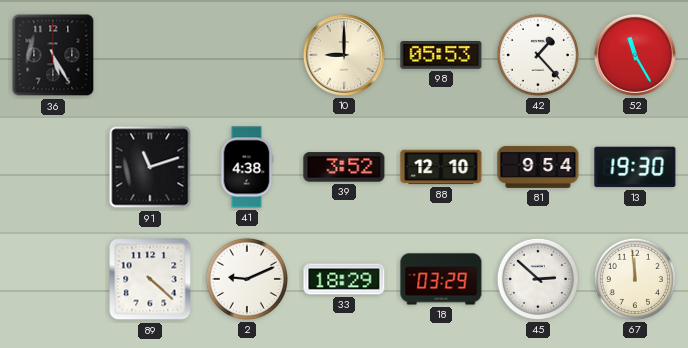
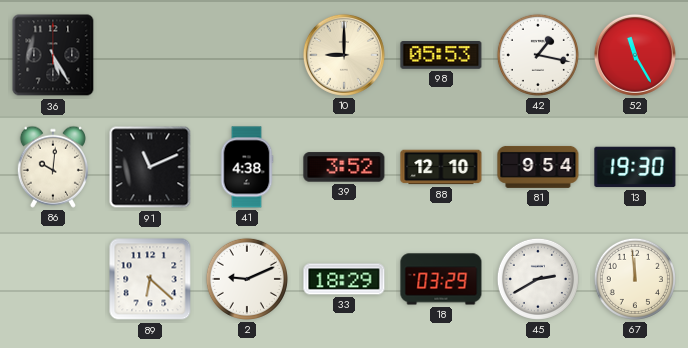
42: 1:23 -> 1:17 (538, 55)
86: none -> 10:01 (53, 167)
91: 11:12 -> 11:11 (150, 167)
89: 4:22 -> 6:22 (150, 279)
45: 2:52 -> 2:40 (538, 279)
